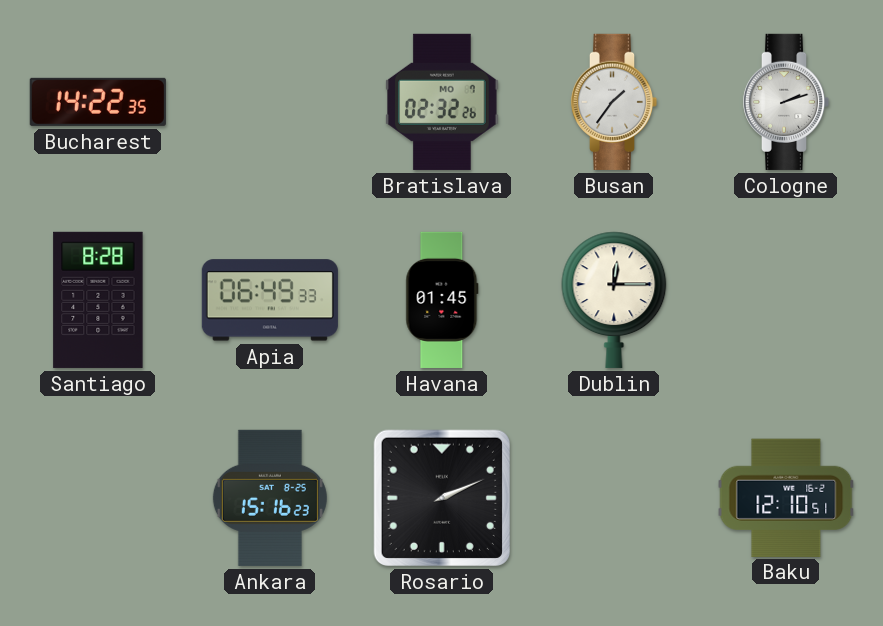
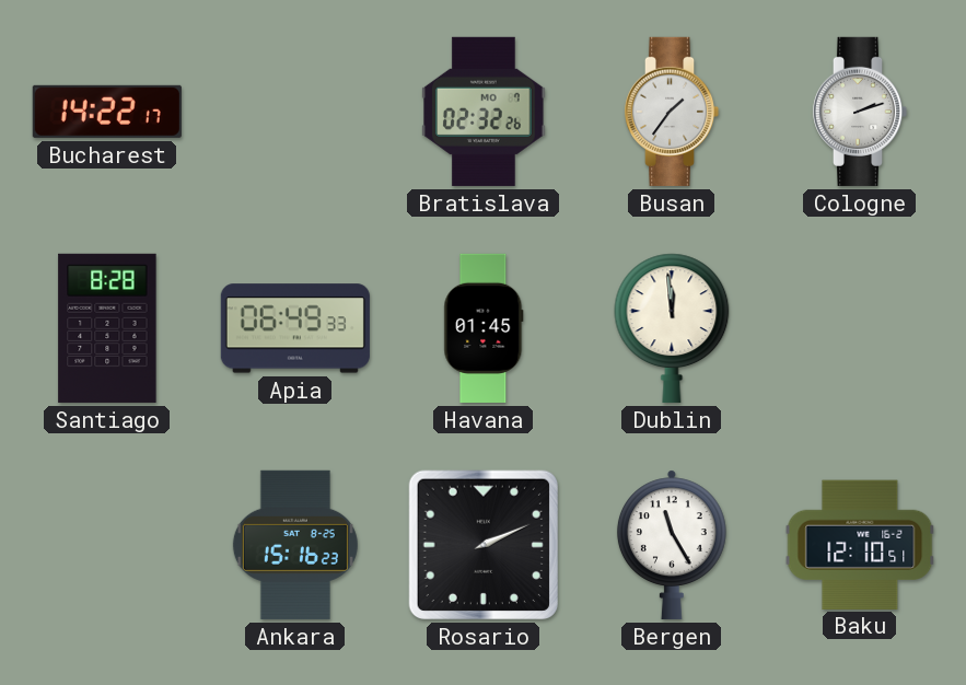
Bucharest: 14:22:35 -> 14:22:17 (107, 112)
Dublin: 12:15 -> 11:59 (672, 328)
Bergen: none -> 11:25 (672, 545)
